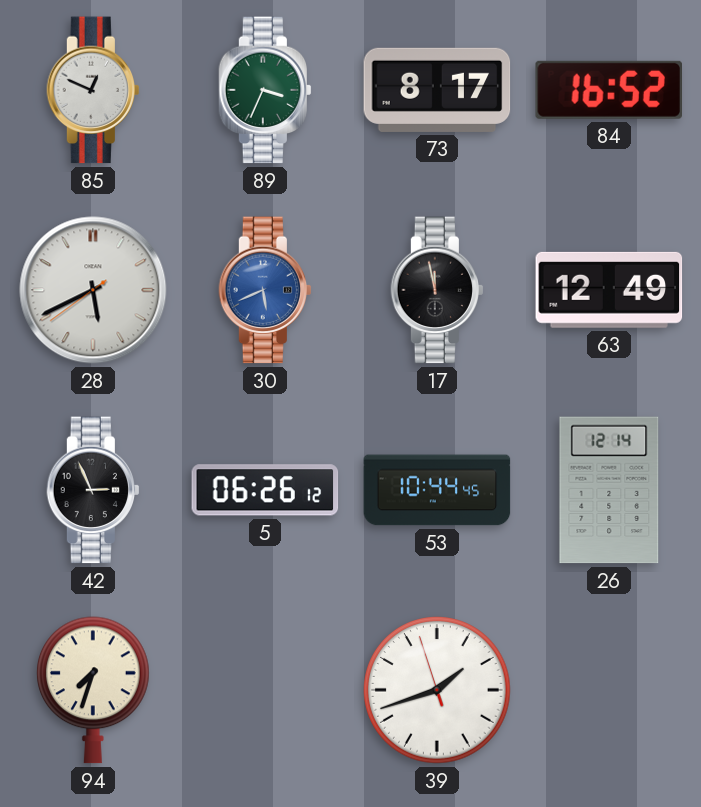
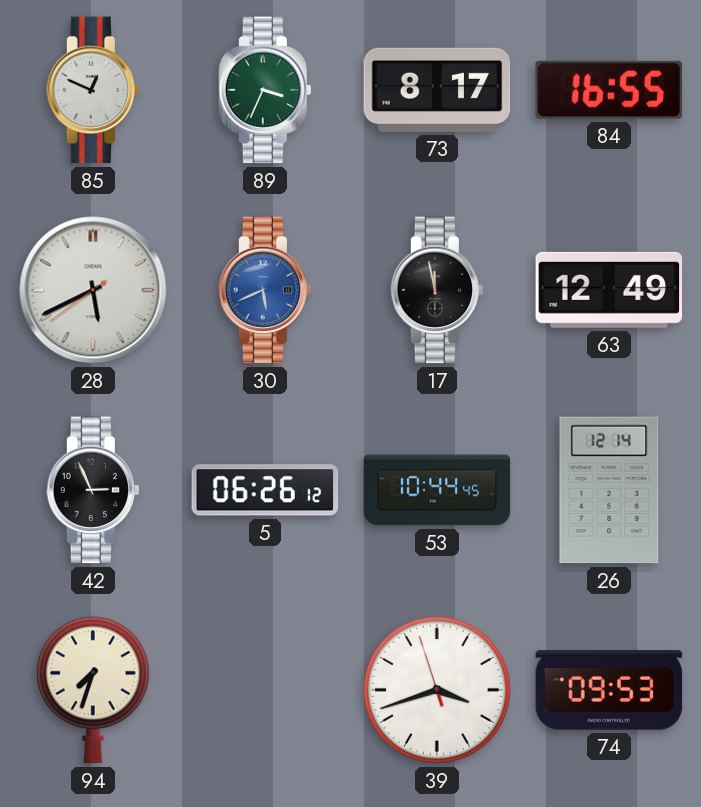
84: 16:52 -> 16:55 (608, 90)
39: 1:41 -> 3:41 (437, 690)
74: none -> 09:53 (609, 690)
